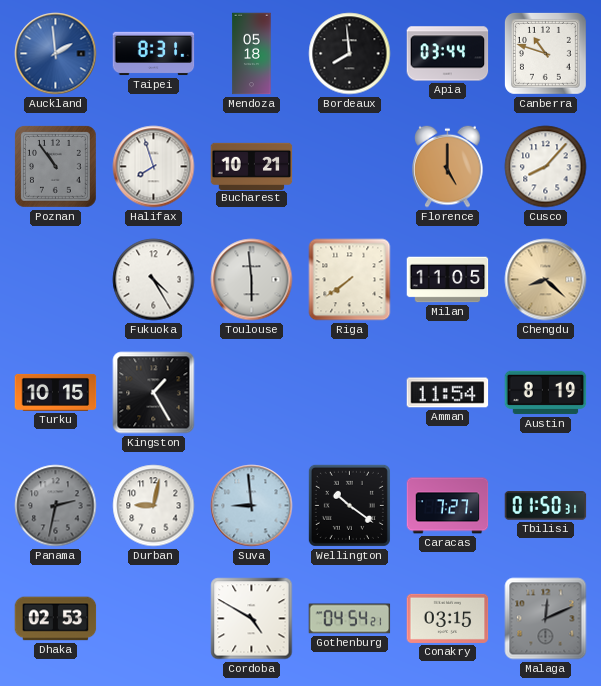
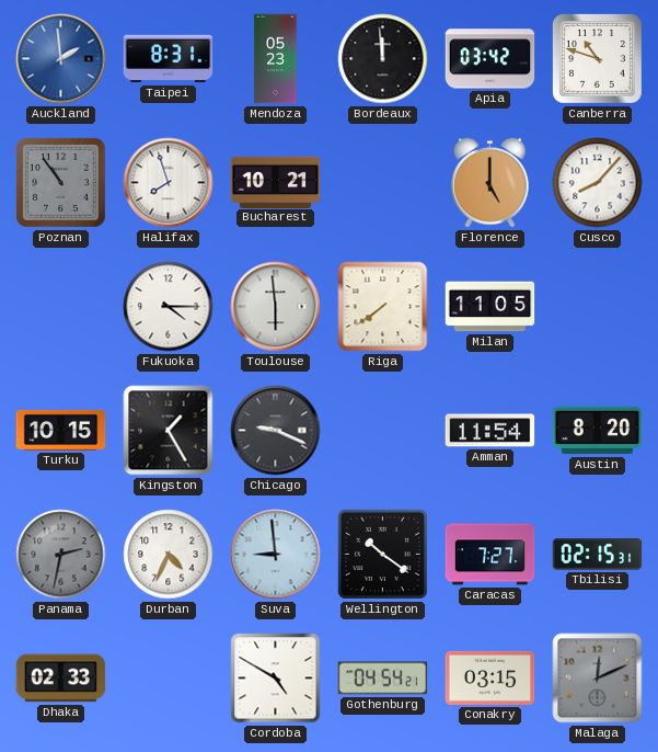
Mendoza: 05:18 -> 05:23 (276, 59)
Bordeaux: 7:59 -> 11:59 (383, 59)
Apia: 03:44 -> 03:42 (490, 59)
Fukuoka: 4:25 -> 4:15 (169, 307)
Chengdu: 8:22 -> none (546, 280)
Chicago: none -> 9:19 (276, 431)
Austin: 8:19 -> 8:20 (598, 431)
Durban: 9:02 -> 4:34 (169, 555)
Tbilisi: 01:50 -> 02:15 (598, 555)
Dhaka: 02:53 -> 02:33 (61, 679)
